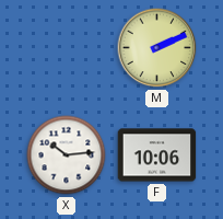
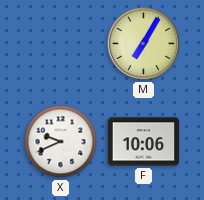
M: 2:11 -> 7:05 (144, 44)
X: 10:14 -> 9:41 (61, 142)
